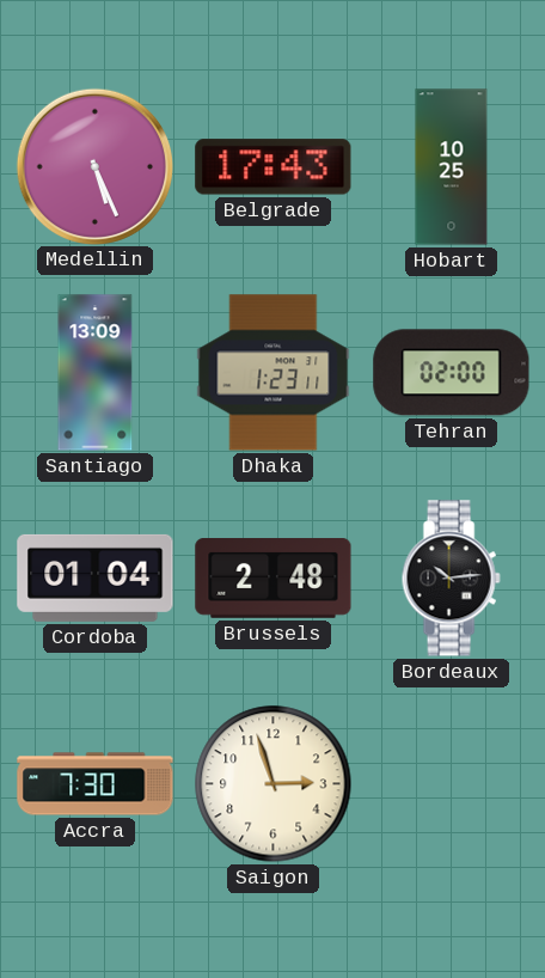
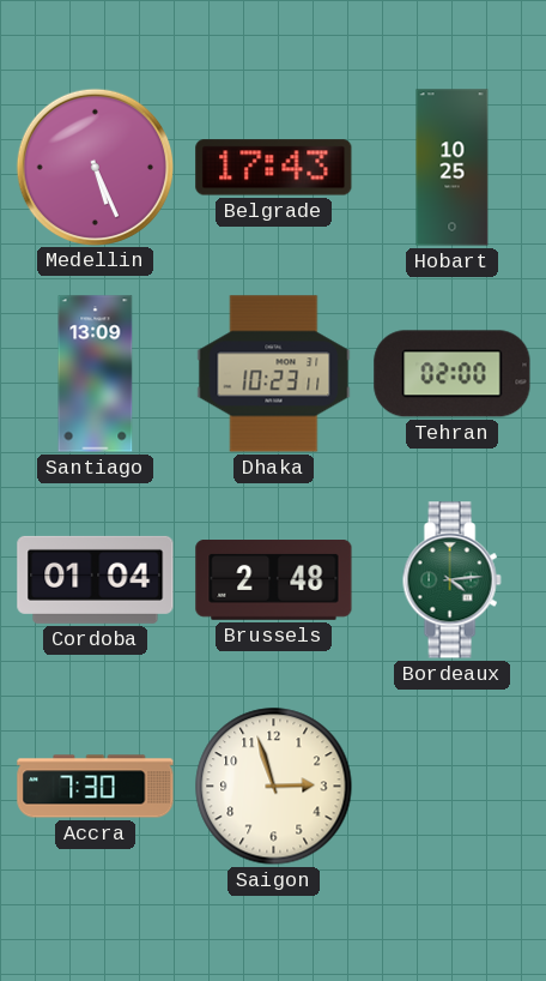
Dhaka: 1:23 -> 10:23 (274, 374)
Bordeaux: 10:14 -> 4:14 (451, 580)
Bordeaux dial: black -> green (451, 580)
